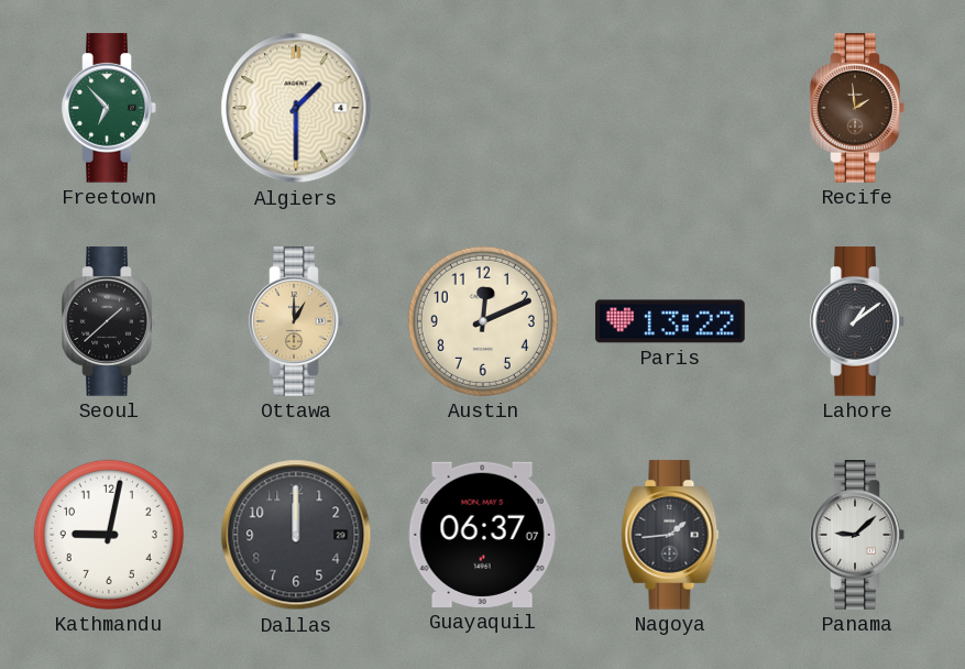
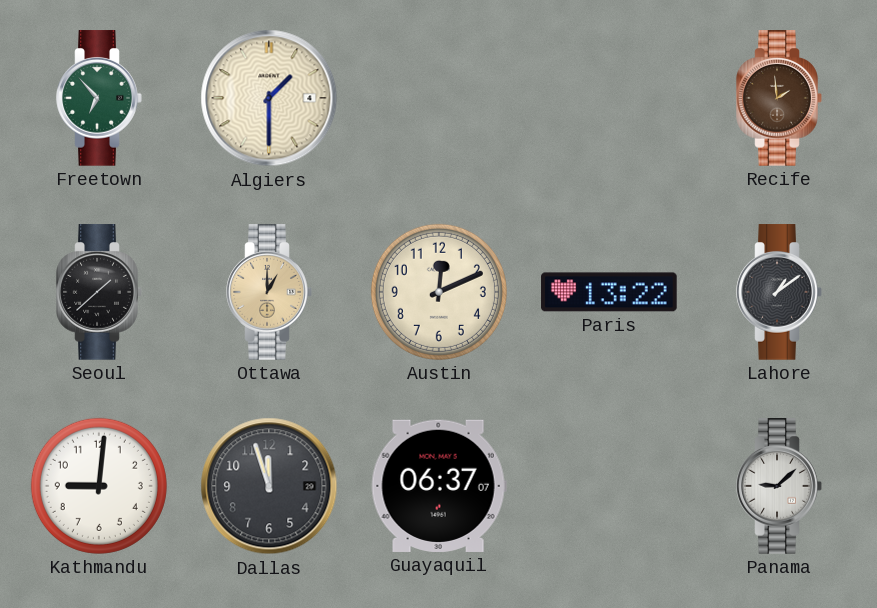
Kathmandu: 9:02 -> 9:01 (99, 486)
Dallas: 12:00 -> 11:57 (269, 486)
Nagoya: 1:44 -> none (670, 535)
